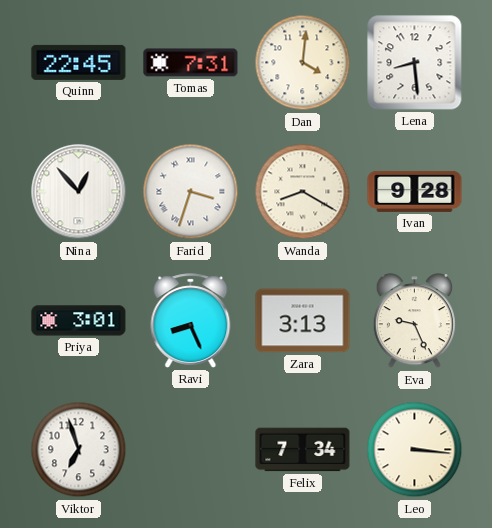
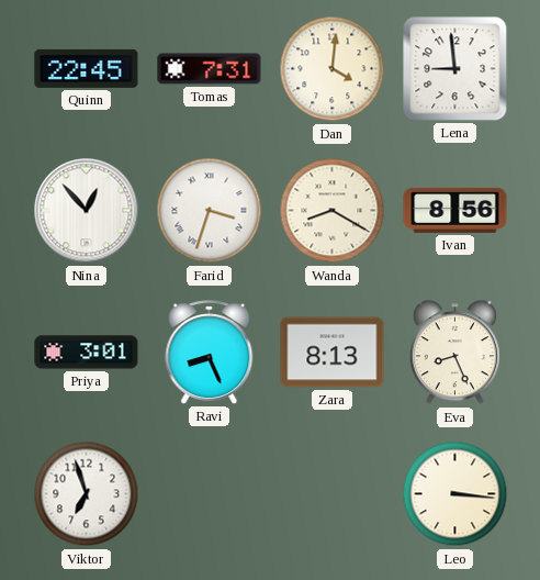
Lena: 8:29 -> 8:59 (455, 69)
Ivan: 9:28 -> 8:56 (455, 210)
Zara: 3:13 -> 8:13 (333, 353)
Eva: 9:26 -> 8:26 (454, 353)
Felix: 7:34 -> none (303, 450)
